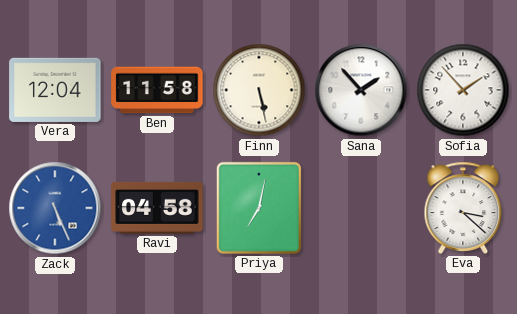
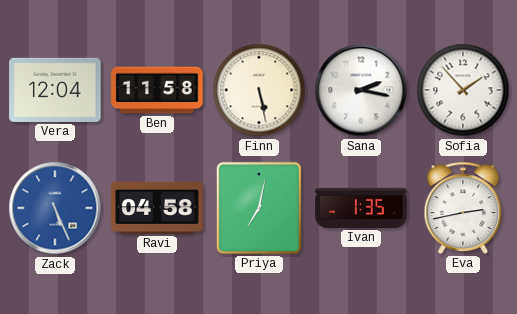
Sana: 1:53 -> 2:17 (361, 90)
Ivan: none -> 1:35 (361, 208)
Eva: 3:22 -> 2:43 (463, 208)
